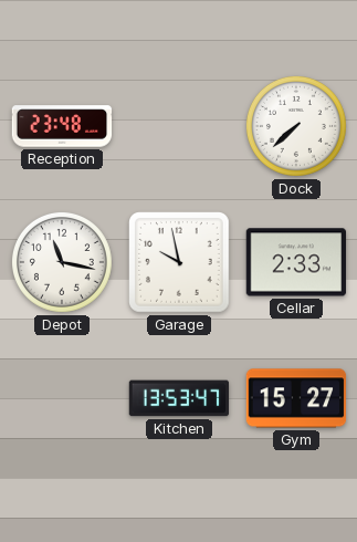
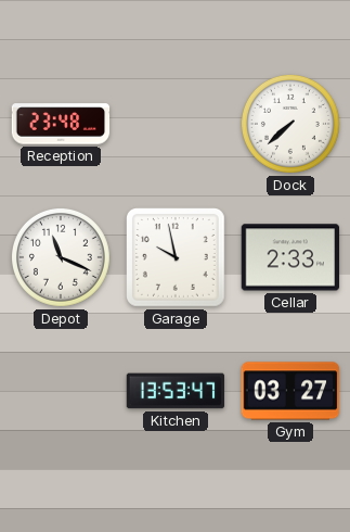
Depot: 11:17 -> 11:19 (61, 257)
Gym: 15:27 -> 03:27 (290, 391)
